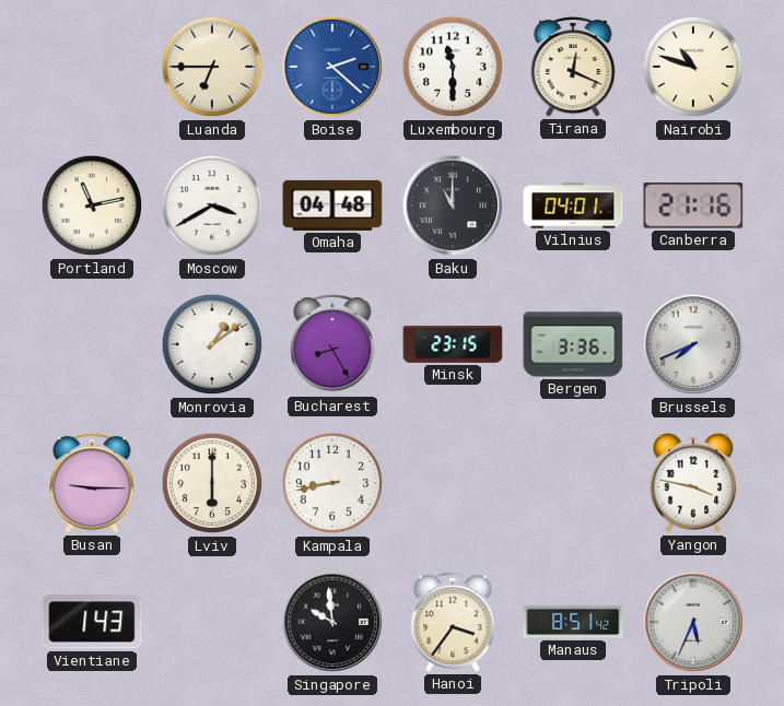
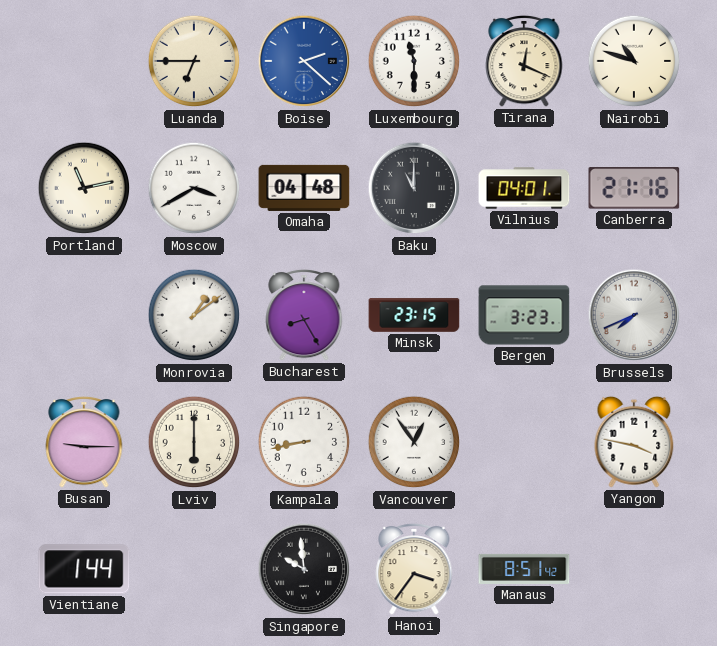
Bergen: 3:36 -> 3:23 (524, 315)
Vancouver: none -> 12:54 (414, 442)
Vientiane: 1:43 -> 1:44 (84, 569)
Tripoli: 5:34 -> none (693, 622)
